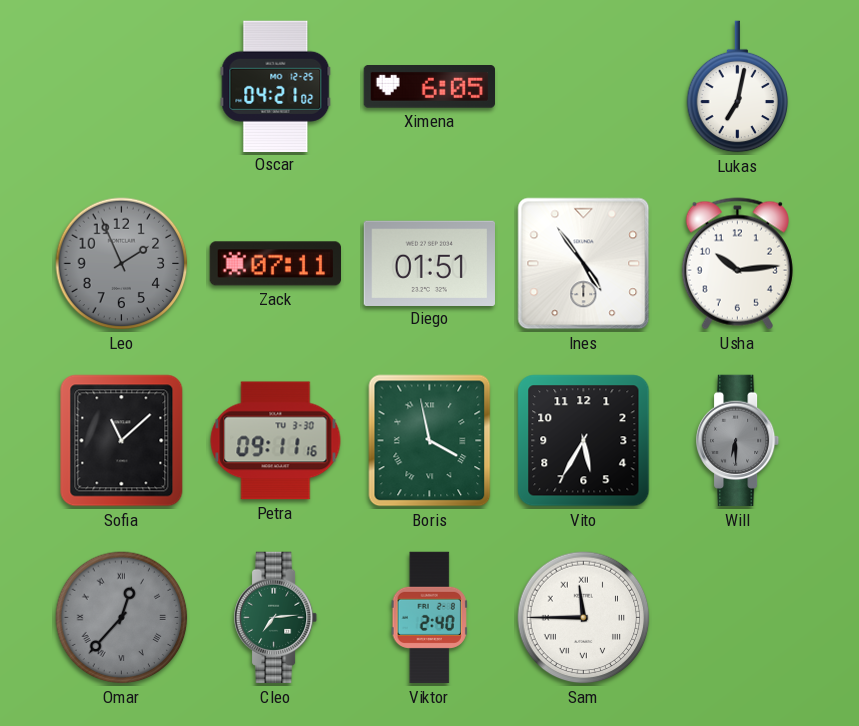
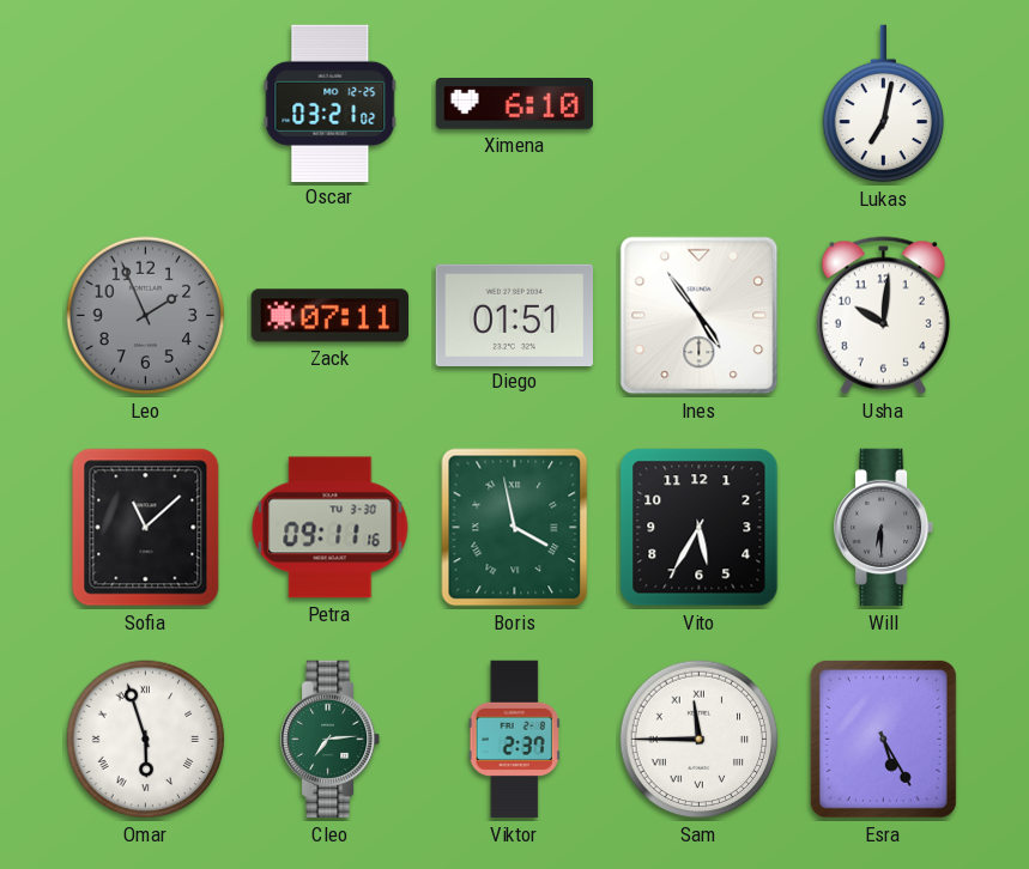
Oscar: 04:21 -> 03:21 (331, 103)
Ximena: 6:05 -> 6:10 (514, 104)
Usha: 10:14 -> 10:01 (883, 316)
Omar: 12:37 -> 5:57 (146, 740)
Omar dial: grey -> white (146, 740)
Viktor: 2:40 -> 2:37 (514, 740)
Esra: none -> 5:25 (883, 739)
